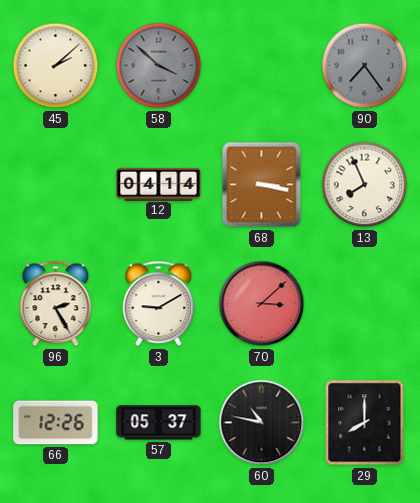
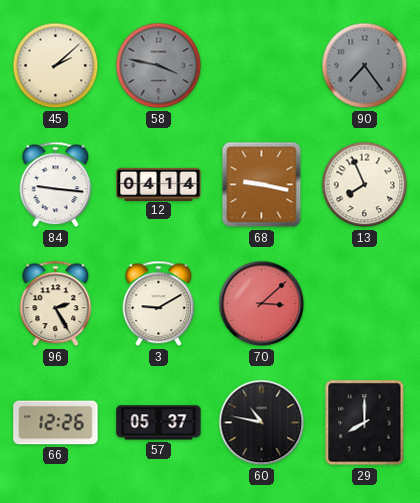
58: 3:52 -> 3:47 (159, 66)
84: none -> 9:16 (56, 185)
68: 3:17 -> 9:17 (262, 185)
